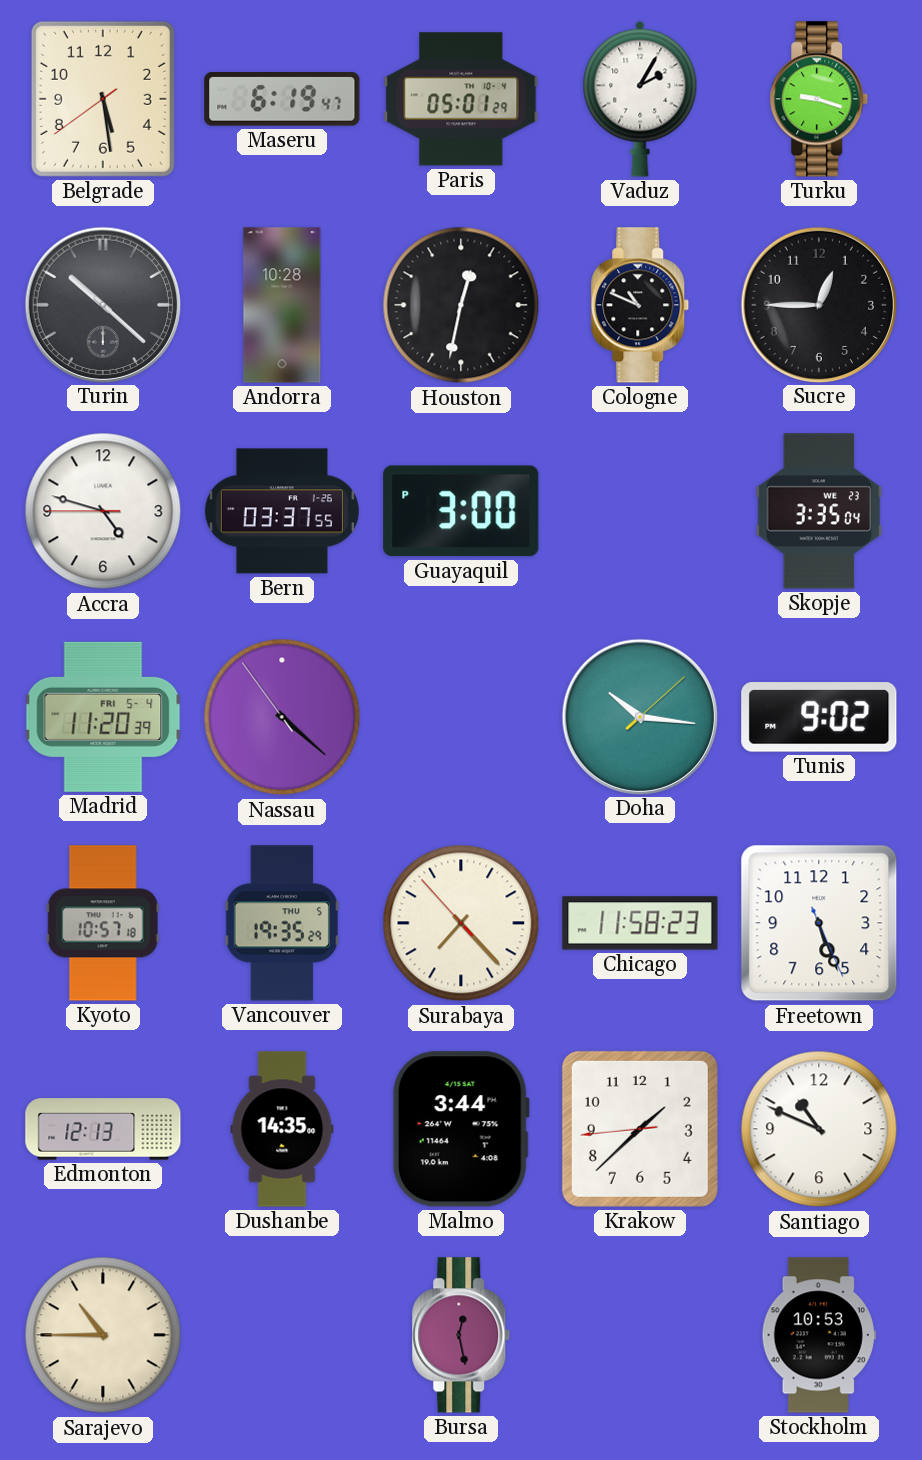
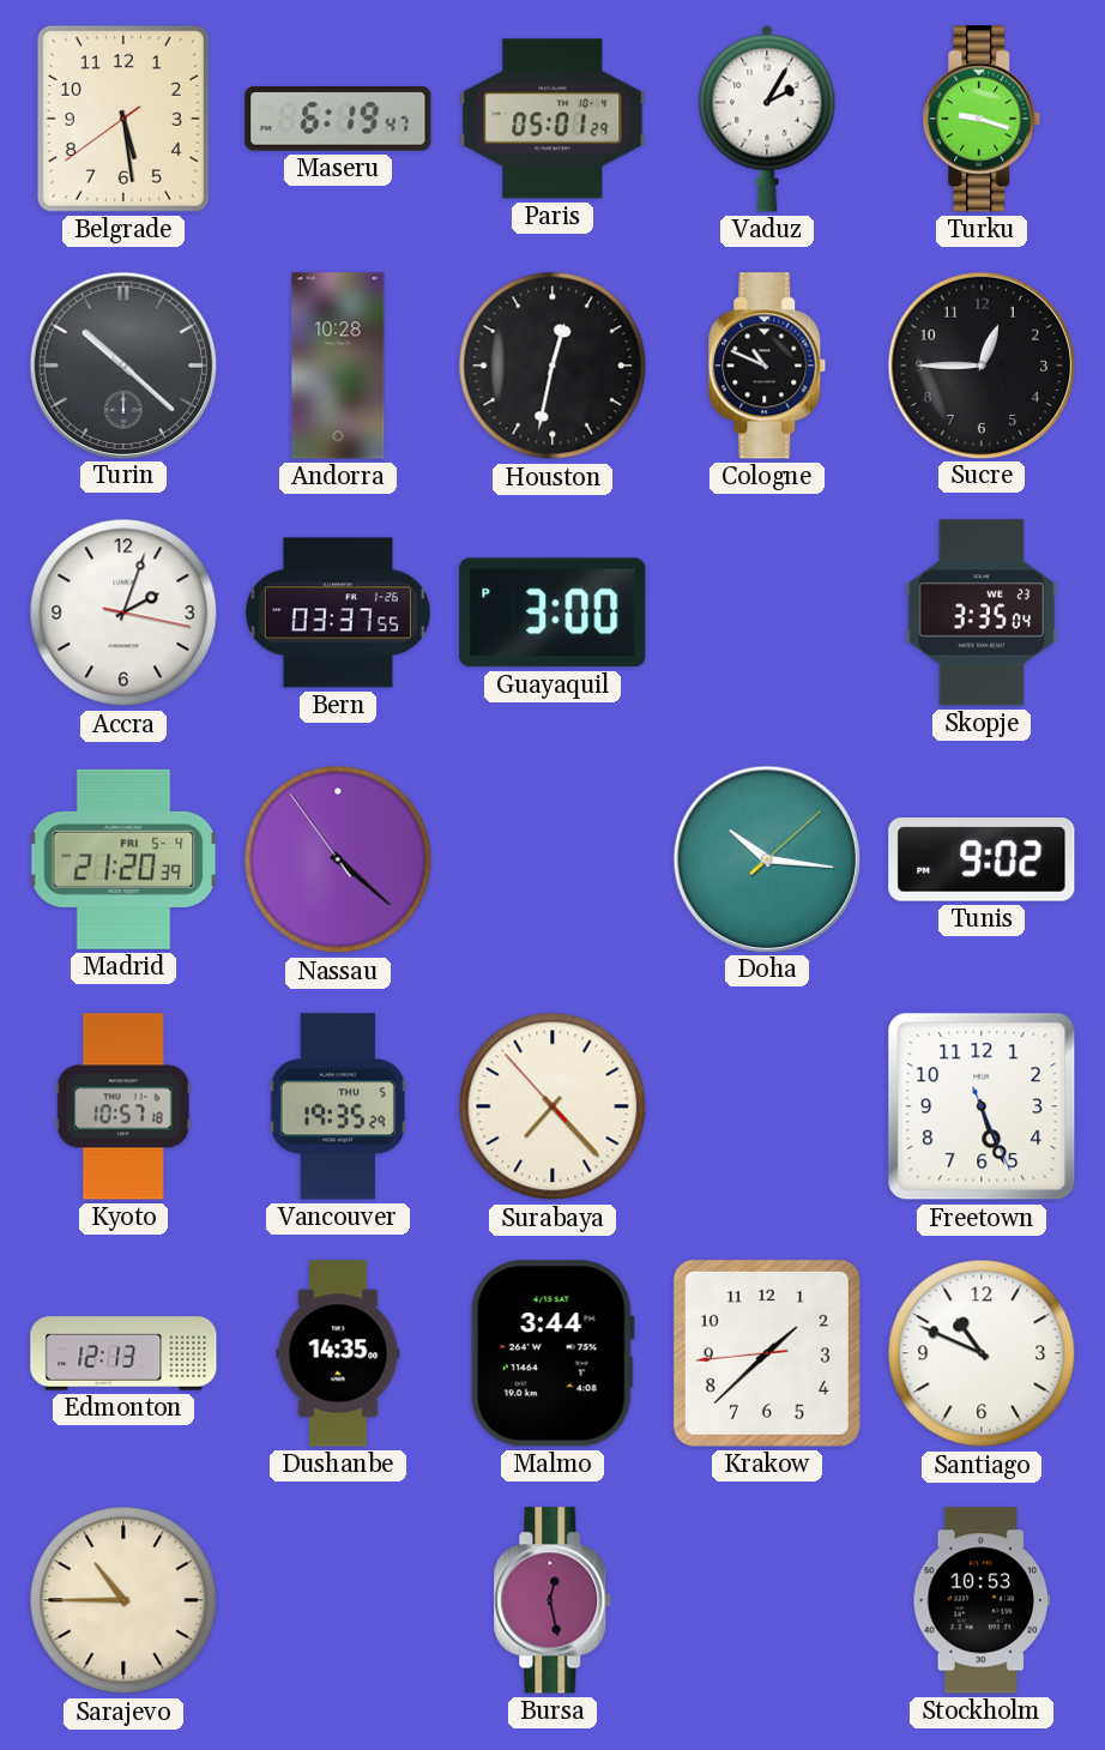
Accra: 4:47 -> 2:03 (123, 612)
Madrid: 11:20 -> 21:20 (123, 859)
Chicago: 11:58 -> none (640, 923)
